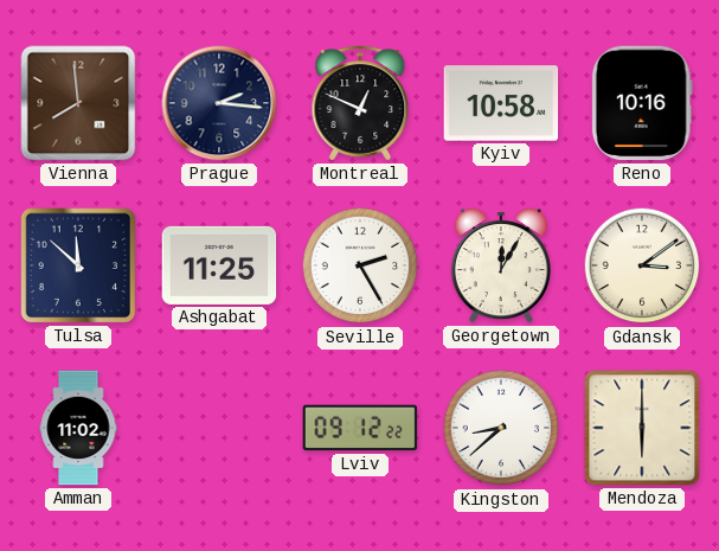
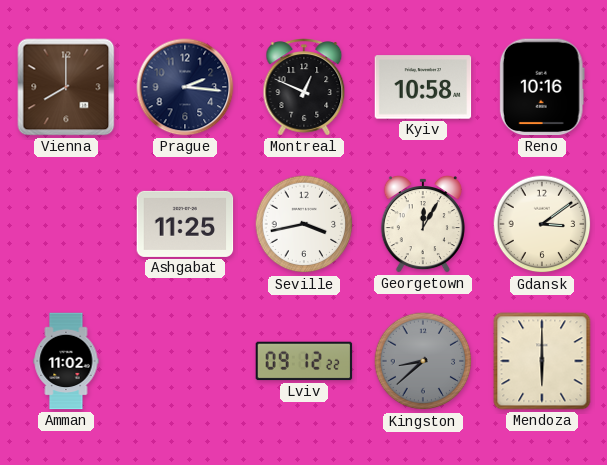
Vienna: 7:59 -> 8:00 (66, 87)
Tulsa: 11:52 -> none (78, 265)
Seville: 2:25 -> 3:43 (304, 224)
Kingston dial: white -> grey (423, 361)
